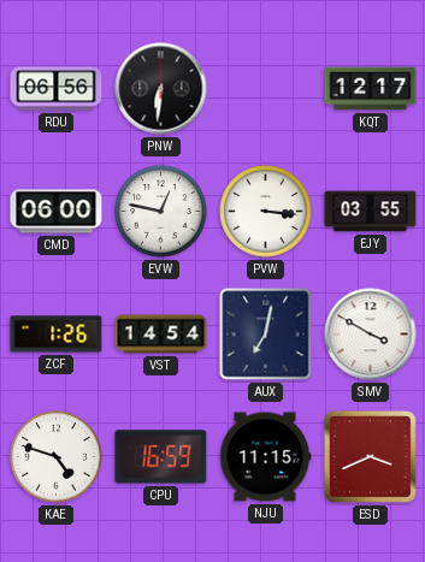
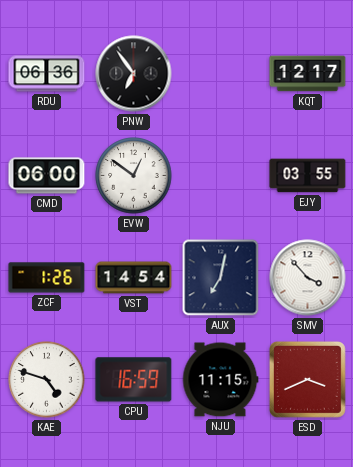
RDU: 06:56 -> 06:36 (47, 74)
PNW: 6:31 -> 6:54 (134, 74)
EVW: 12:47 -> 12:51 (134, 176)
PVW: 3:16 -> none (266, 212)
SMV: 3:50 -> 3:53 (308, 278)
